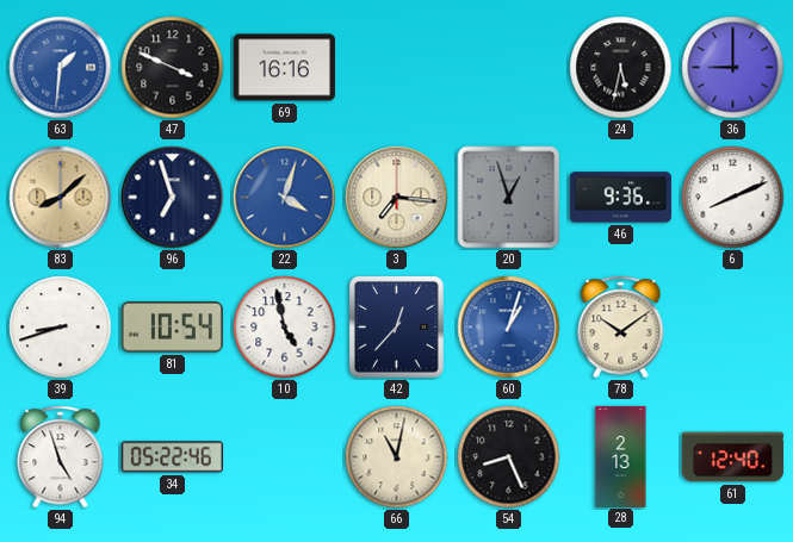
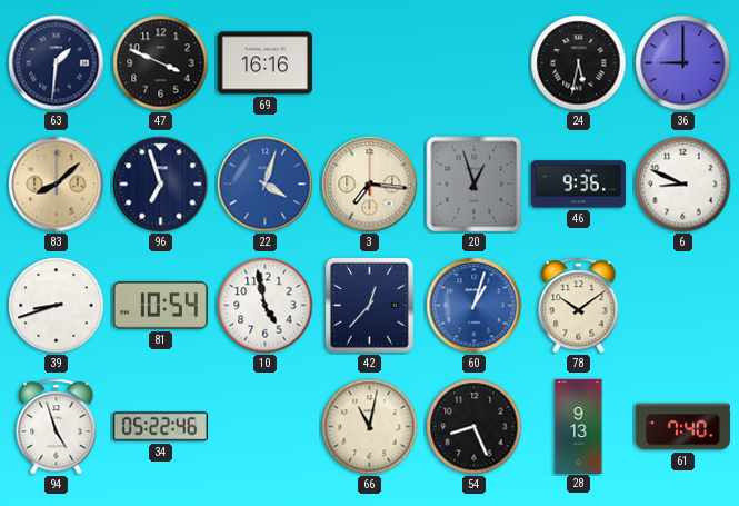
63 dial: blue -> navy (57, 63)
6: 8:11 -> 8:49 (683, 185)
28: 2:13 -> 9:13 (579, 426)
61: 12:40 -> 7:40 (682, 427)
